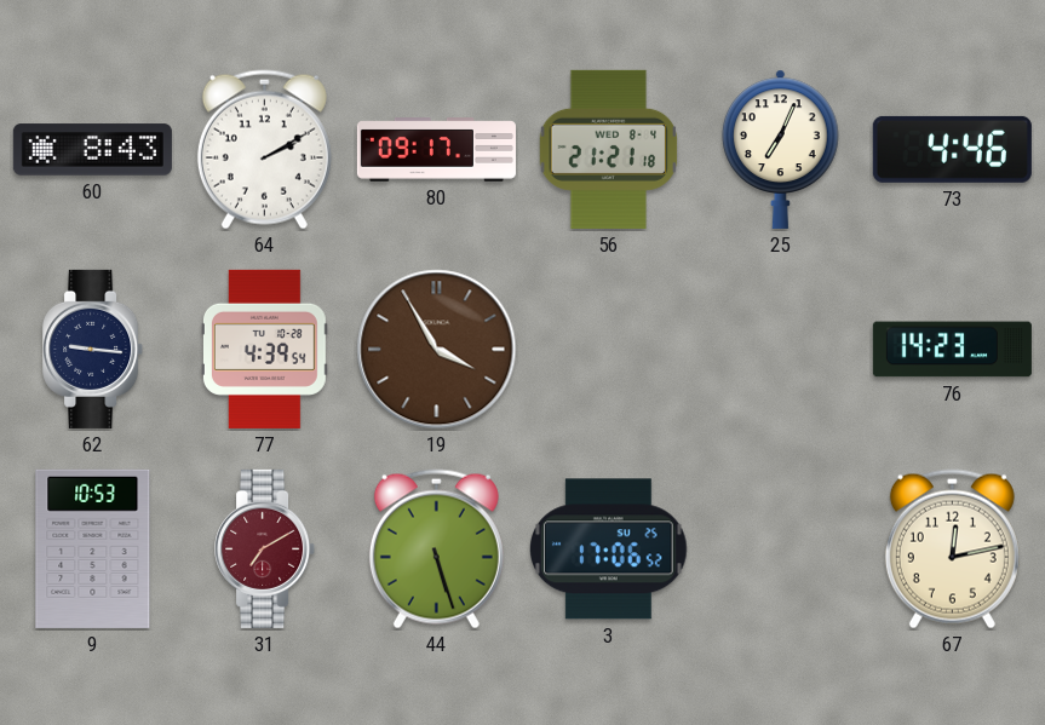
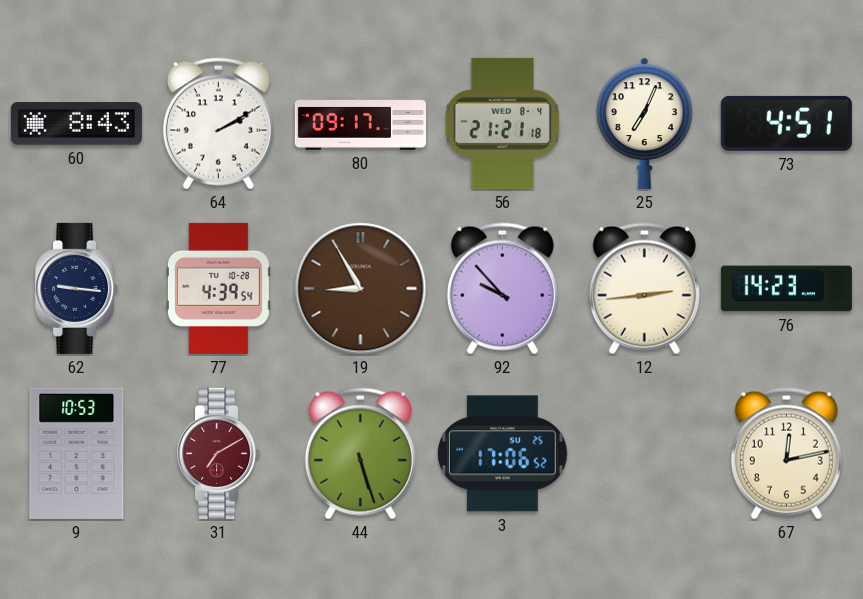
73: 4:46 -> 4:51 (786, 123)
19: 3:55 -> 8:55 (361, 289)
92: none -> 9:53 (502, 289)
12: none -> 2:44 (644, 289)
